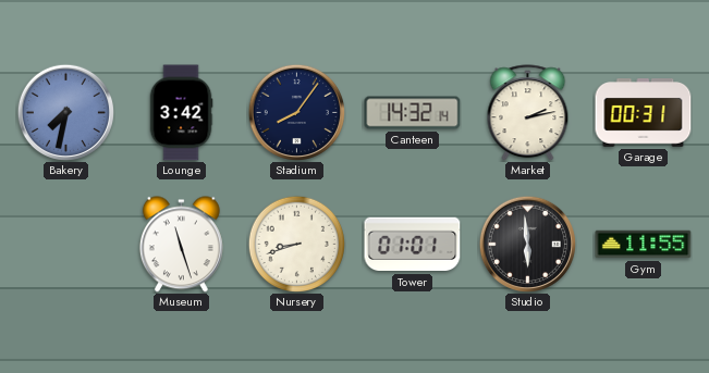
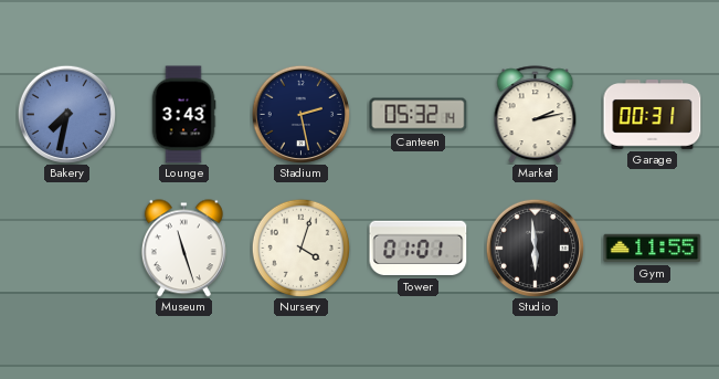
Lounge: 3:42 -> 3:43 (183, 115)
Stadium: 8:06 -> 2:28 (300, 114)
Canteen: 14:32 -> 05:32 (419, 115)
Nursery: 8:42 -> 4:03 (300, 248)
